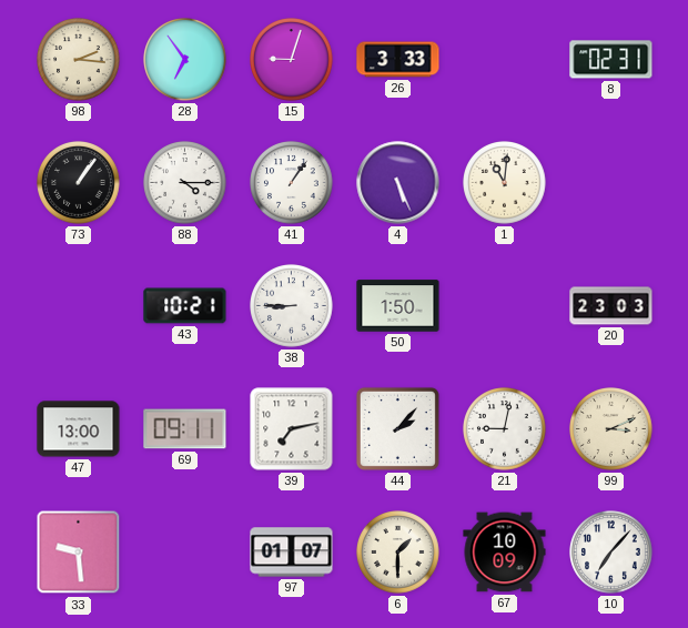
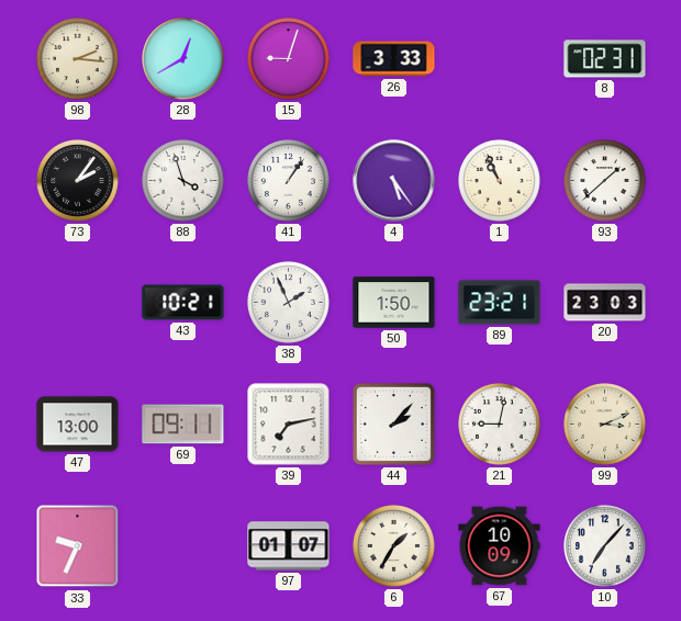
28: 6:54 -> 12:40 (183, 59)
73: 1:06 -> 2:06 (78, 181)
88: 4:15 -> 3:57 (183, 181)
4: 5:26 -> 5:24 (394, 181)
1: 11:01 -> 10:56 (500, 181)
93: none -> 1:38 (605, 181)
38: 8:45 -> 1:56 (289, 303)
89: none -> 23:21 (500, 303)
33: 9:29 -> 9:34 (78, 546)
6: 1:30 -> 1:35 (394, 546)
